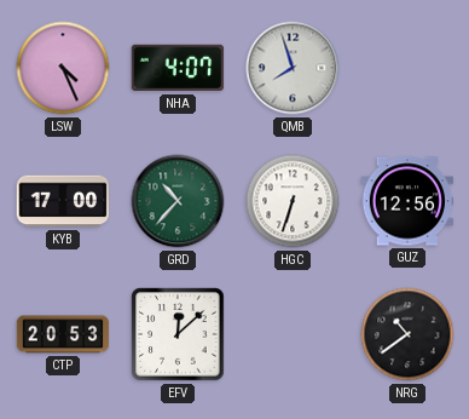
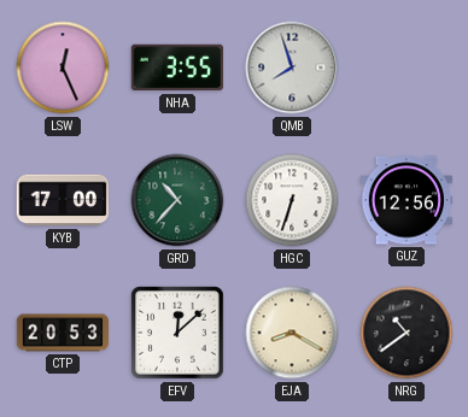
LSW: 4:26 -> 12:26 (63, 67)
NHA: 4:07 -> 3:55 (177, 67)
EJA: none -> 8:20 (292, 333)
